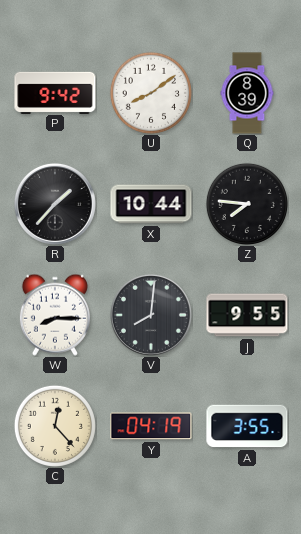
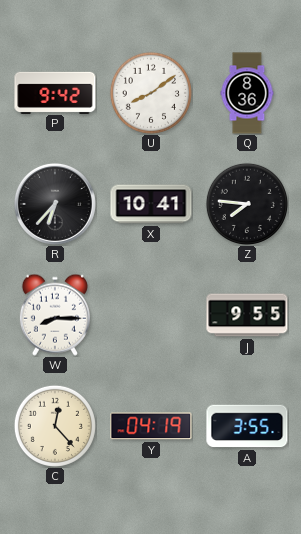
Q: 8:39 -> 8:36 (247, 93)
R: 1:37 -> 6:37 (55, 204)
X: 10:44 -> 10:41 (151, 204)
V: 8:01 -> none (151, 315)
